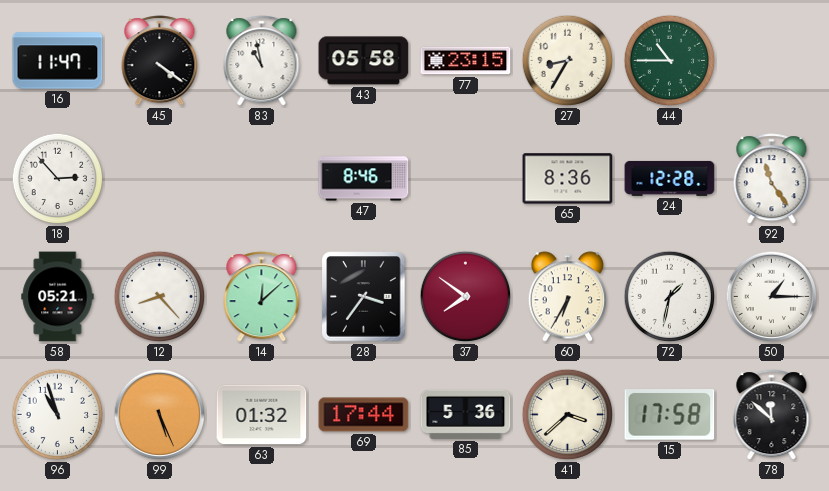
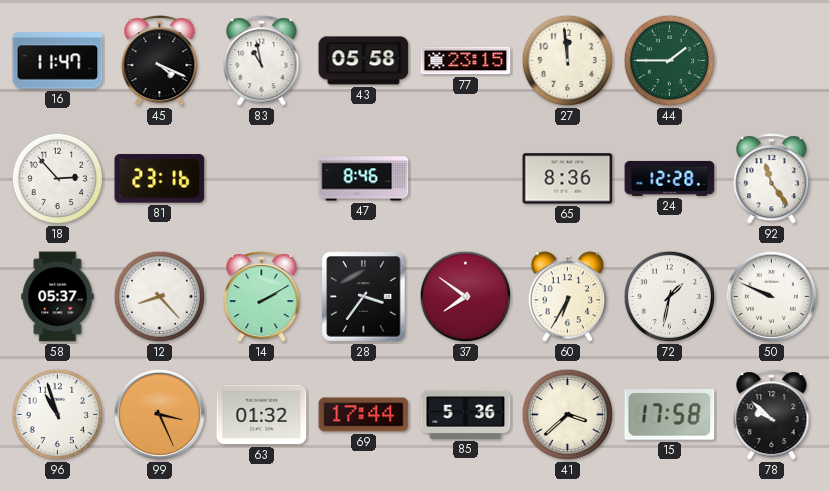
45: 4:21 -> 4:19 (160, 61)
27: 8:35 -> 11:59 (568, 61)
44: 10:45 -> 1:45 (670, 61)
81: none -> 23:16 (160, 179)
58: 05:21 -> 05:37 (58, 297)
14: 12:08 -> 2:10 (262, 297)
50: 1:15 -> 9:49 (772, 297)
99: 5:26 -> 3:26 (160, 415)
78: 11:52 -> 9:52 (772, 415)
